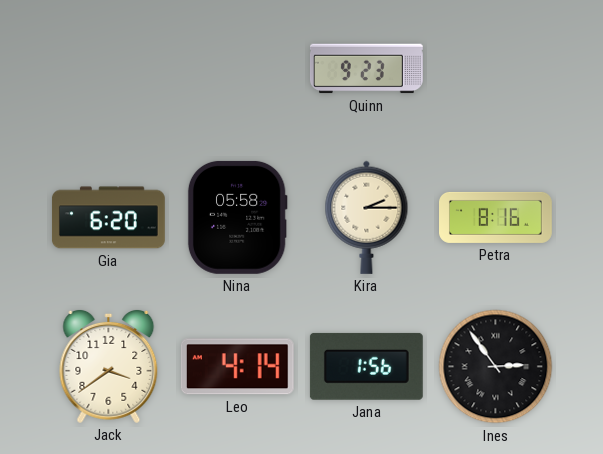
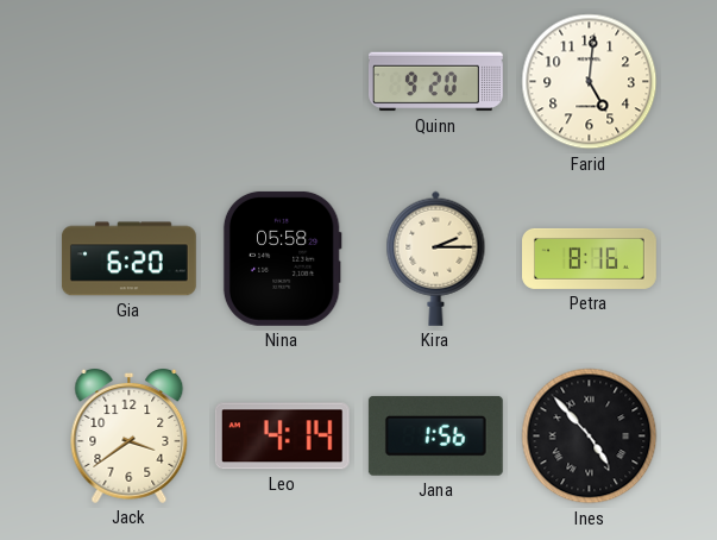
Quinn: 9:23 -> 9:20 (435, 82)
Farid: none -> 5:01 (590, 82)
Ines: 2:54 -> 4:53 (590, 437)
